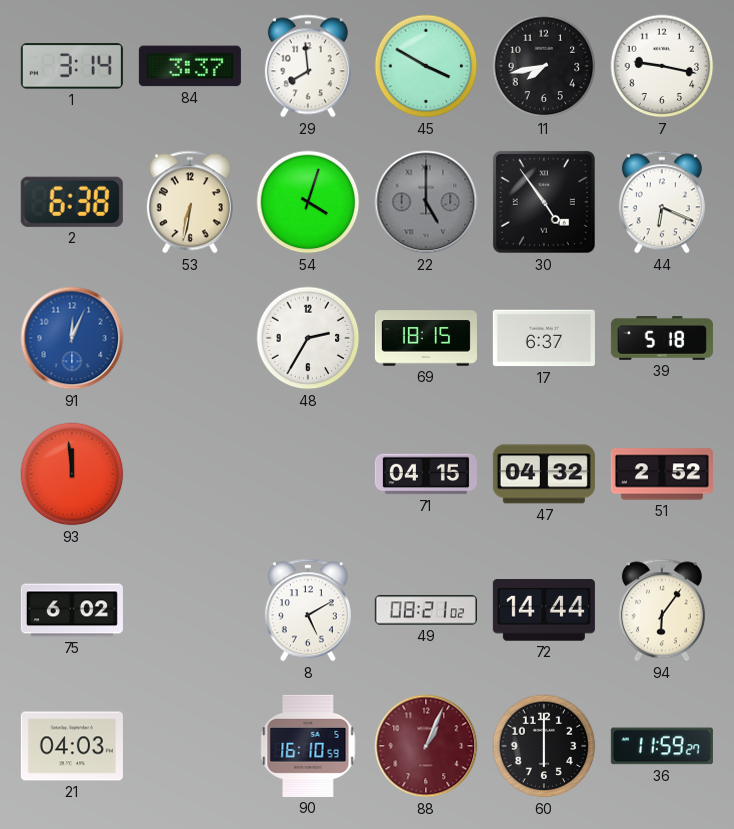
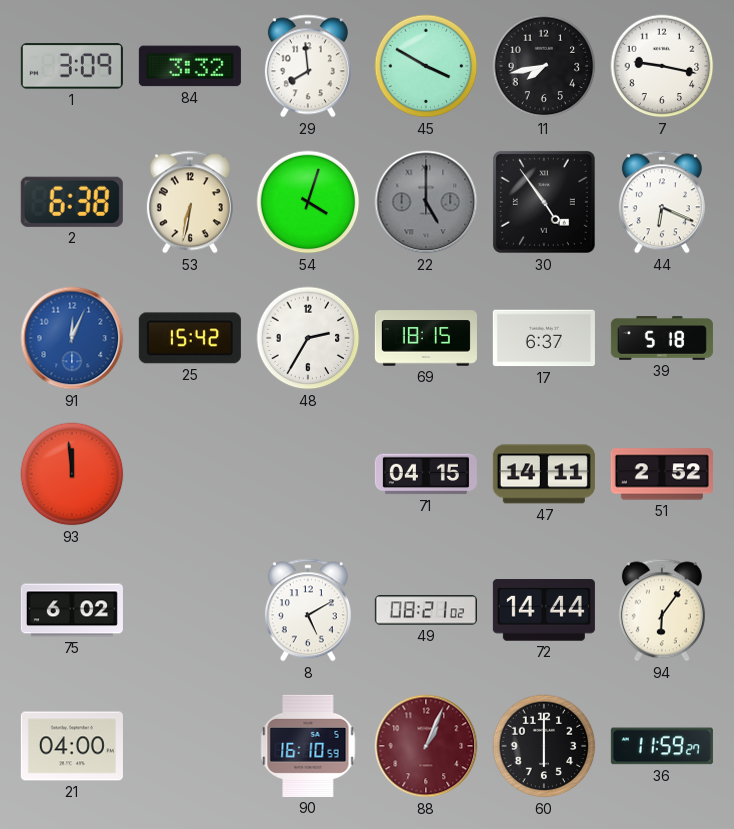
1: 3:14 -> 3:09 (72, 66)
84: 3:37 -> 3:32 (190, 66)
25: none -> 15:42 (190, 338)
47: 04:32 -> 14:11 (544, 474)
21: 04:03 -> 04:00 (72, 746)
